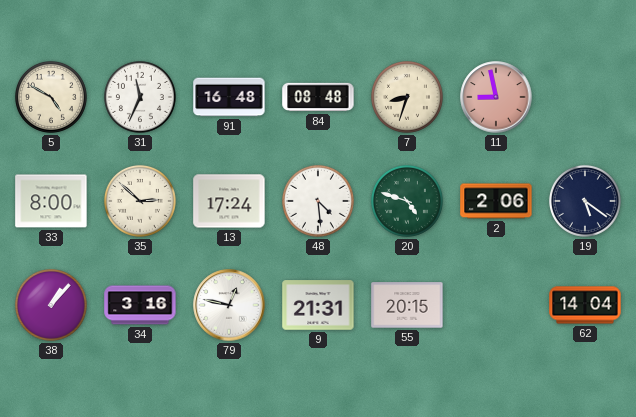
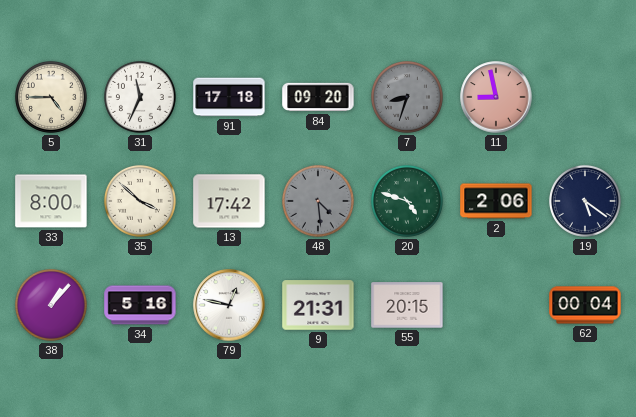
5: 4:50 -> 4:45 (51, 97)
91: 16:48 -> 17:18 (229, 97)
84: 08:48 -> 09:20 (318, 97)
7 dial: cream -> grey (407, 97)
35: 2:52 -> 3:52 (140, 201)
13: 17:24 -> 17:42 (229, 201)
48 dial: white -> grey (318, 201)
34: 3:16 -> 5:16 (140, 305)
62: 14:04 -> 00:04 (585, 305)
